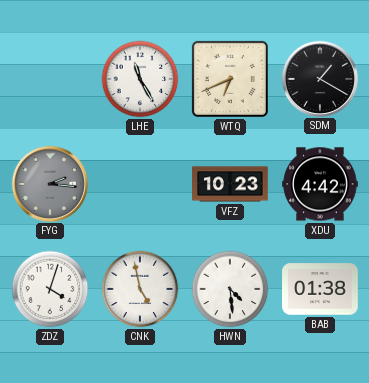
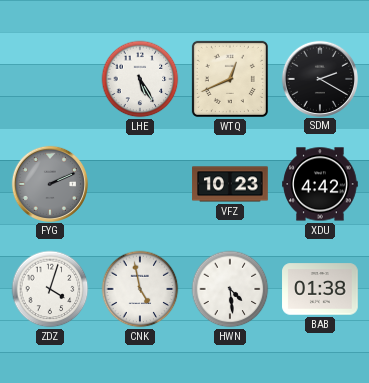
LHE: 11:25 -> 5:25 (140, 79)
WTQ: 6:41 -> 12:41 (230, 79)
SDM: 1:20 -> 2:20 (319, 78)
FYG: 2:16 -> 2:11 (49, 183)
